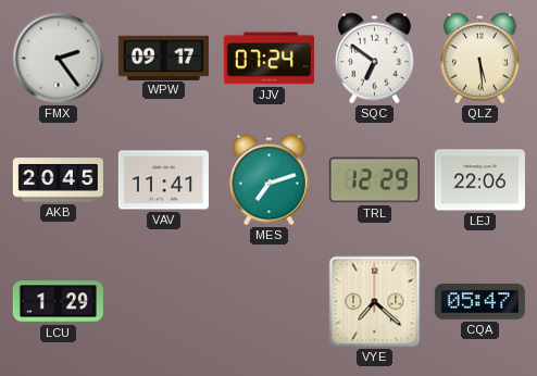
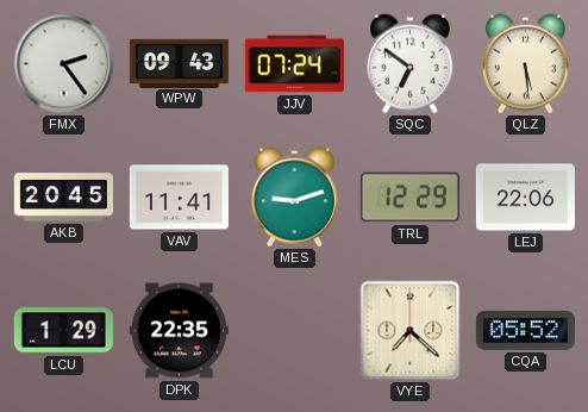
WPW: 09:17 -> 09:43 (179, 63)
MES: 7:12 -> 9:12 (294, 198)
DPK: none -> 22:35 (179, 331)
CQA: 05:47 -> 05:52 (525, 330)
